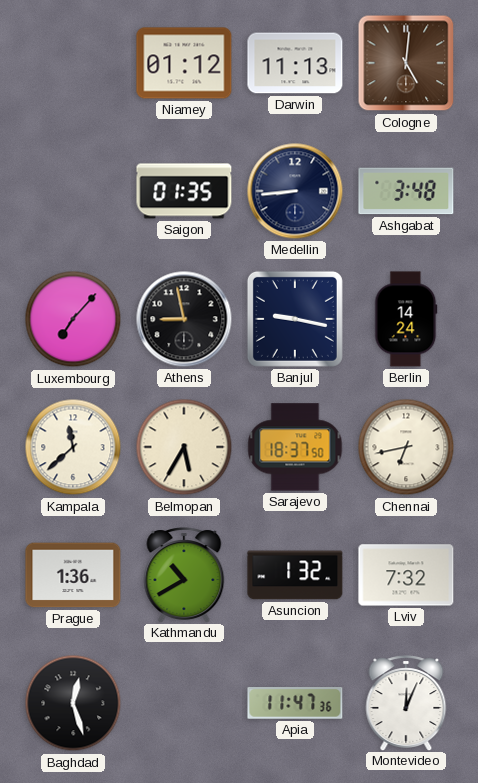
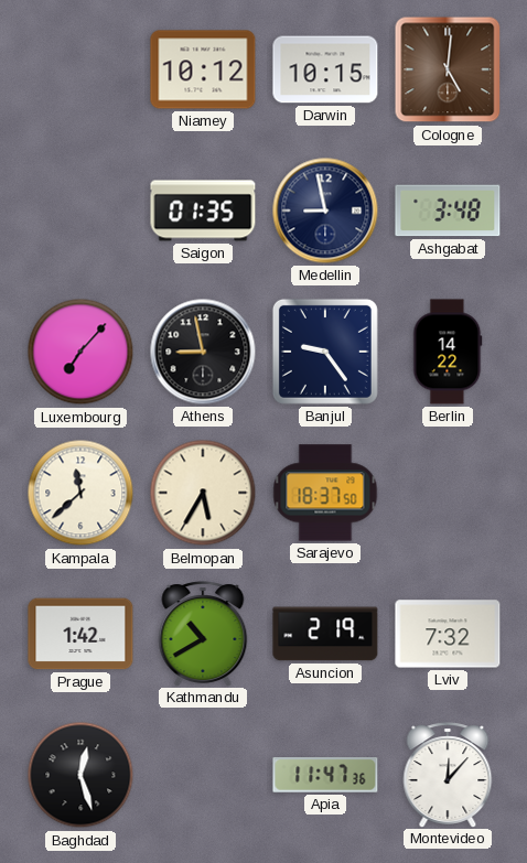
Niamey: 01:12 -> 10:12 (203, 69)
Darwin: 11:13 -> 10:15 (325, 69)
Medellin: 8:44 -> 8:58 (325, 211)
Banjul: 9:17 -> 9:24 (325, 352)
Berlin: 14:24 -> 14:22 (448, 352)
Chennai: 6:43 -> none (406, 447)
Prague: 1:36 -> 1:42 (80, 634)
Asuncion: 1:32 -> 2:19 (325, 634)
Montevideo: 12:04 -> 12:07 (448, 775)
